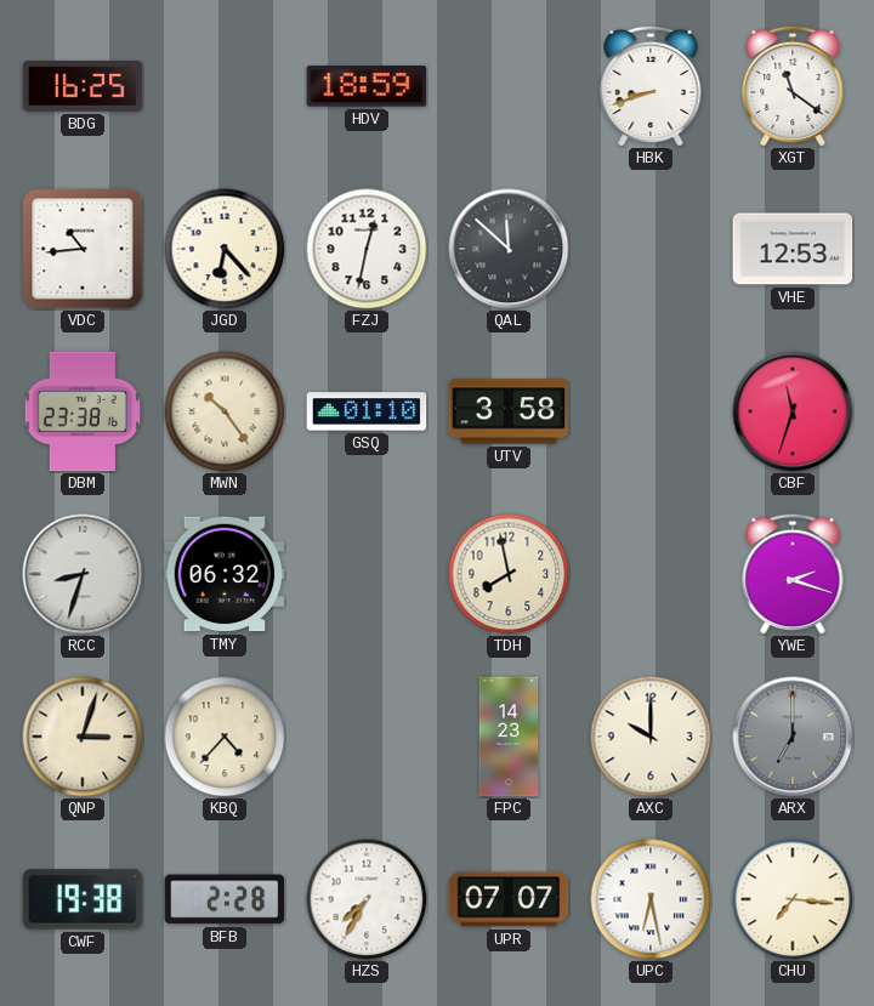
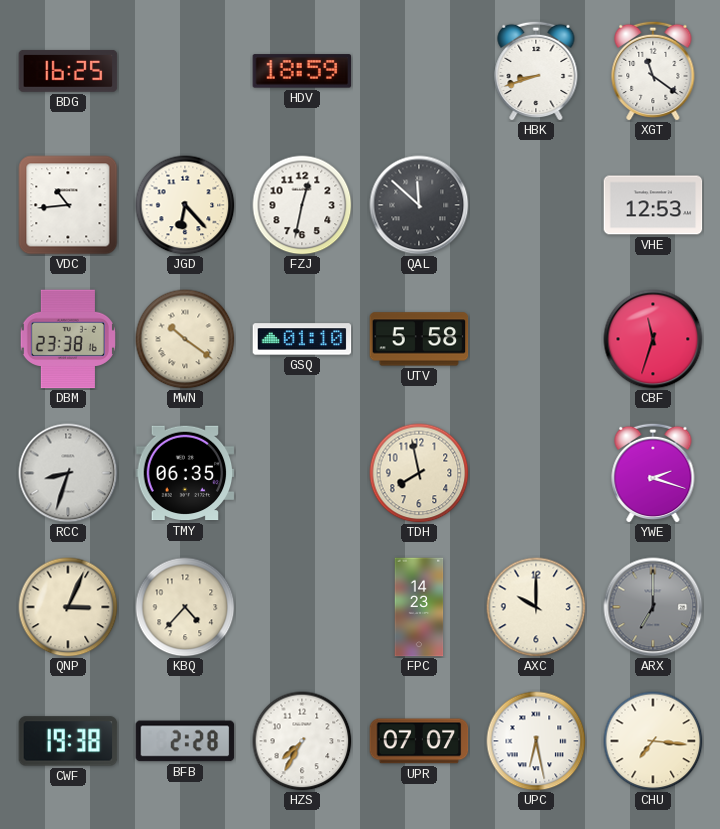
MWN: 10:24 -> 10:21 (185, 339)
UTV: 3:58 -> 5:58 (419, 339)
TMY: 06:32 -> 06:35 (185, 473)
QNP: 3:03 -> 3:04 (68, 607)
